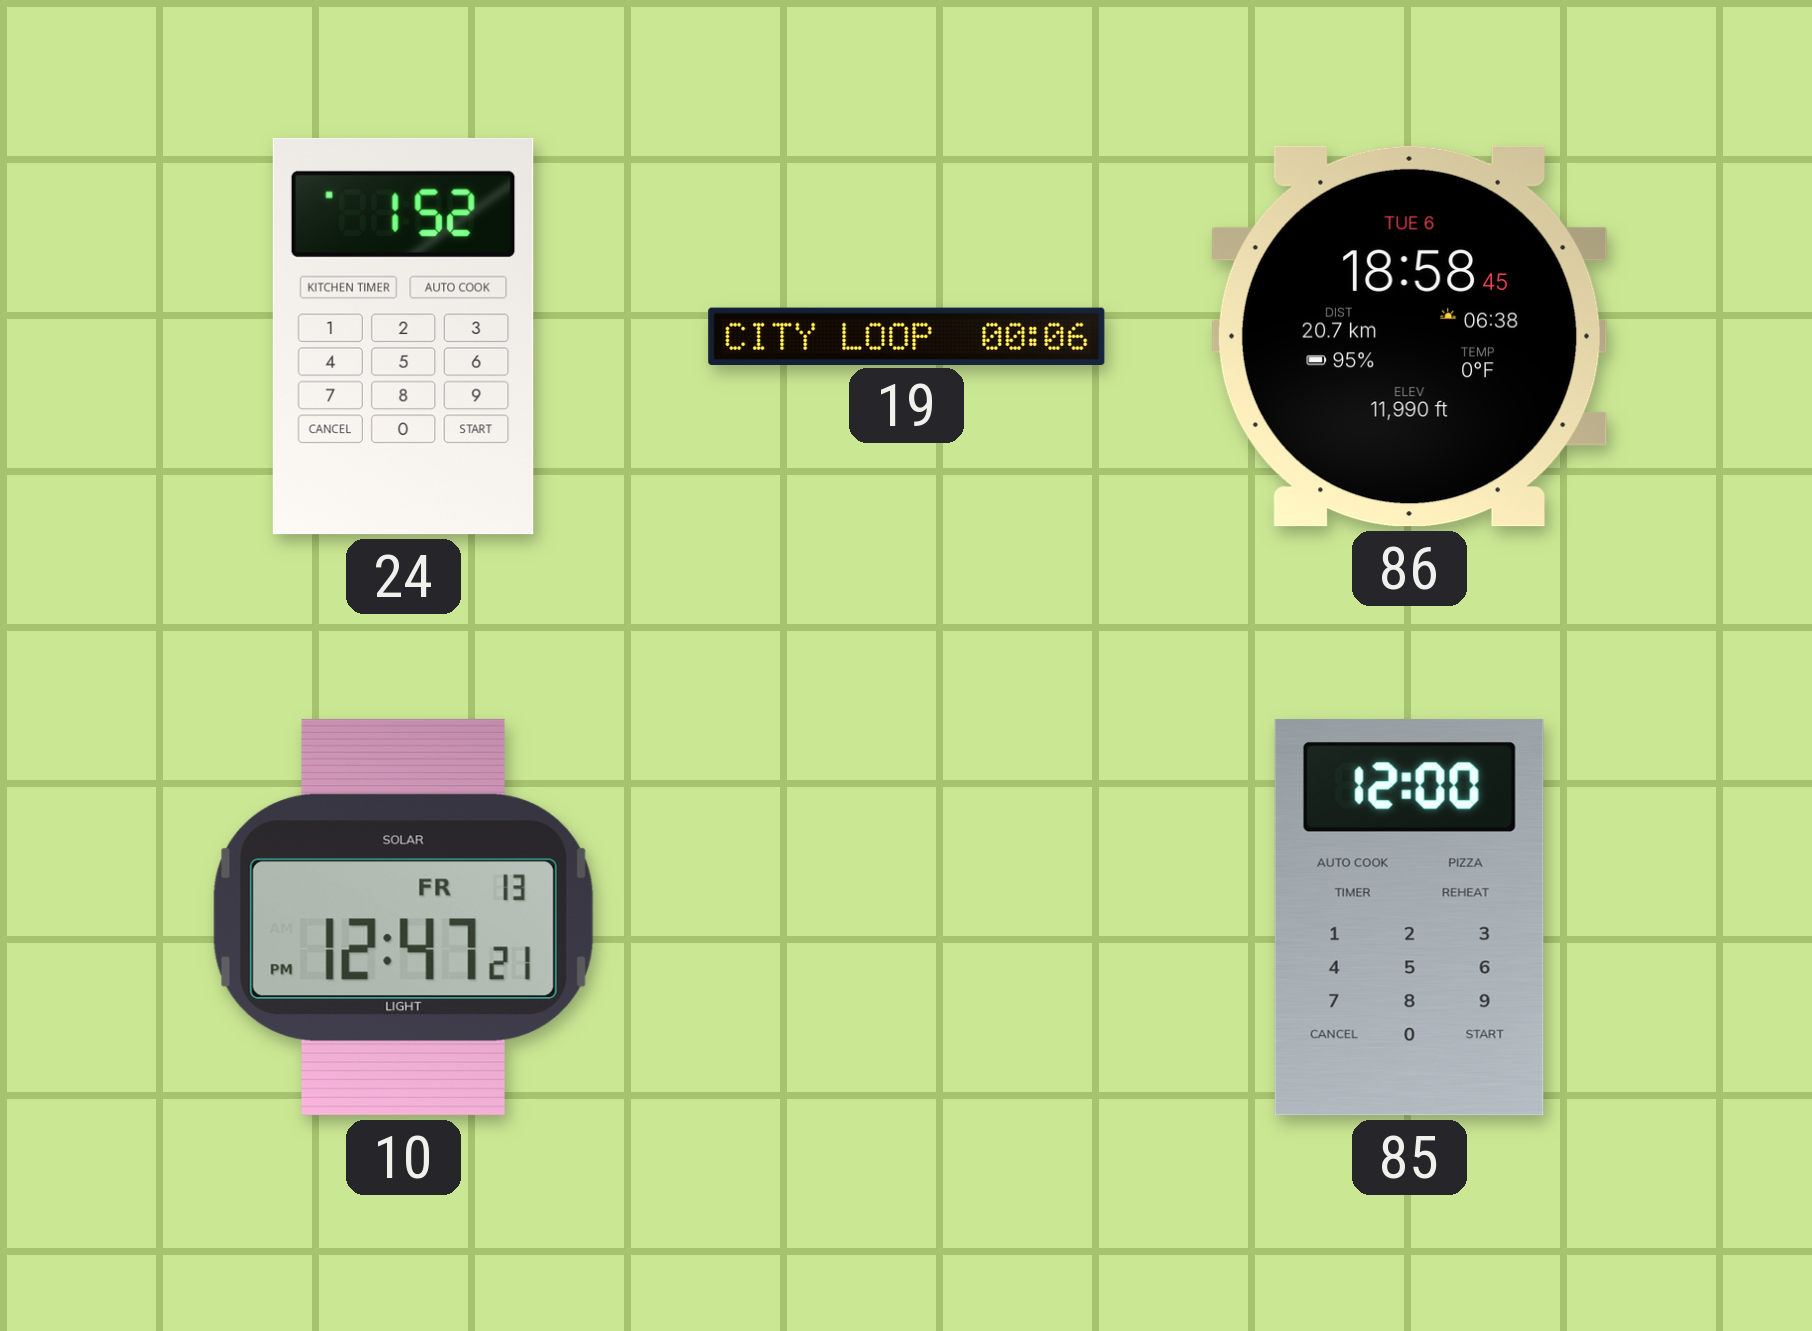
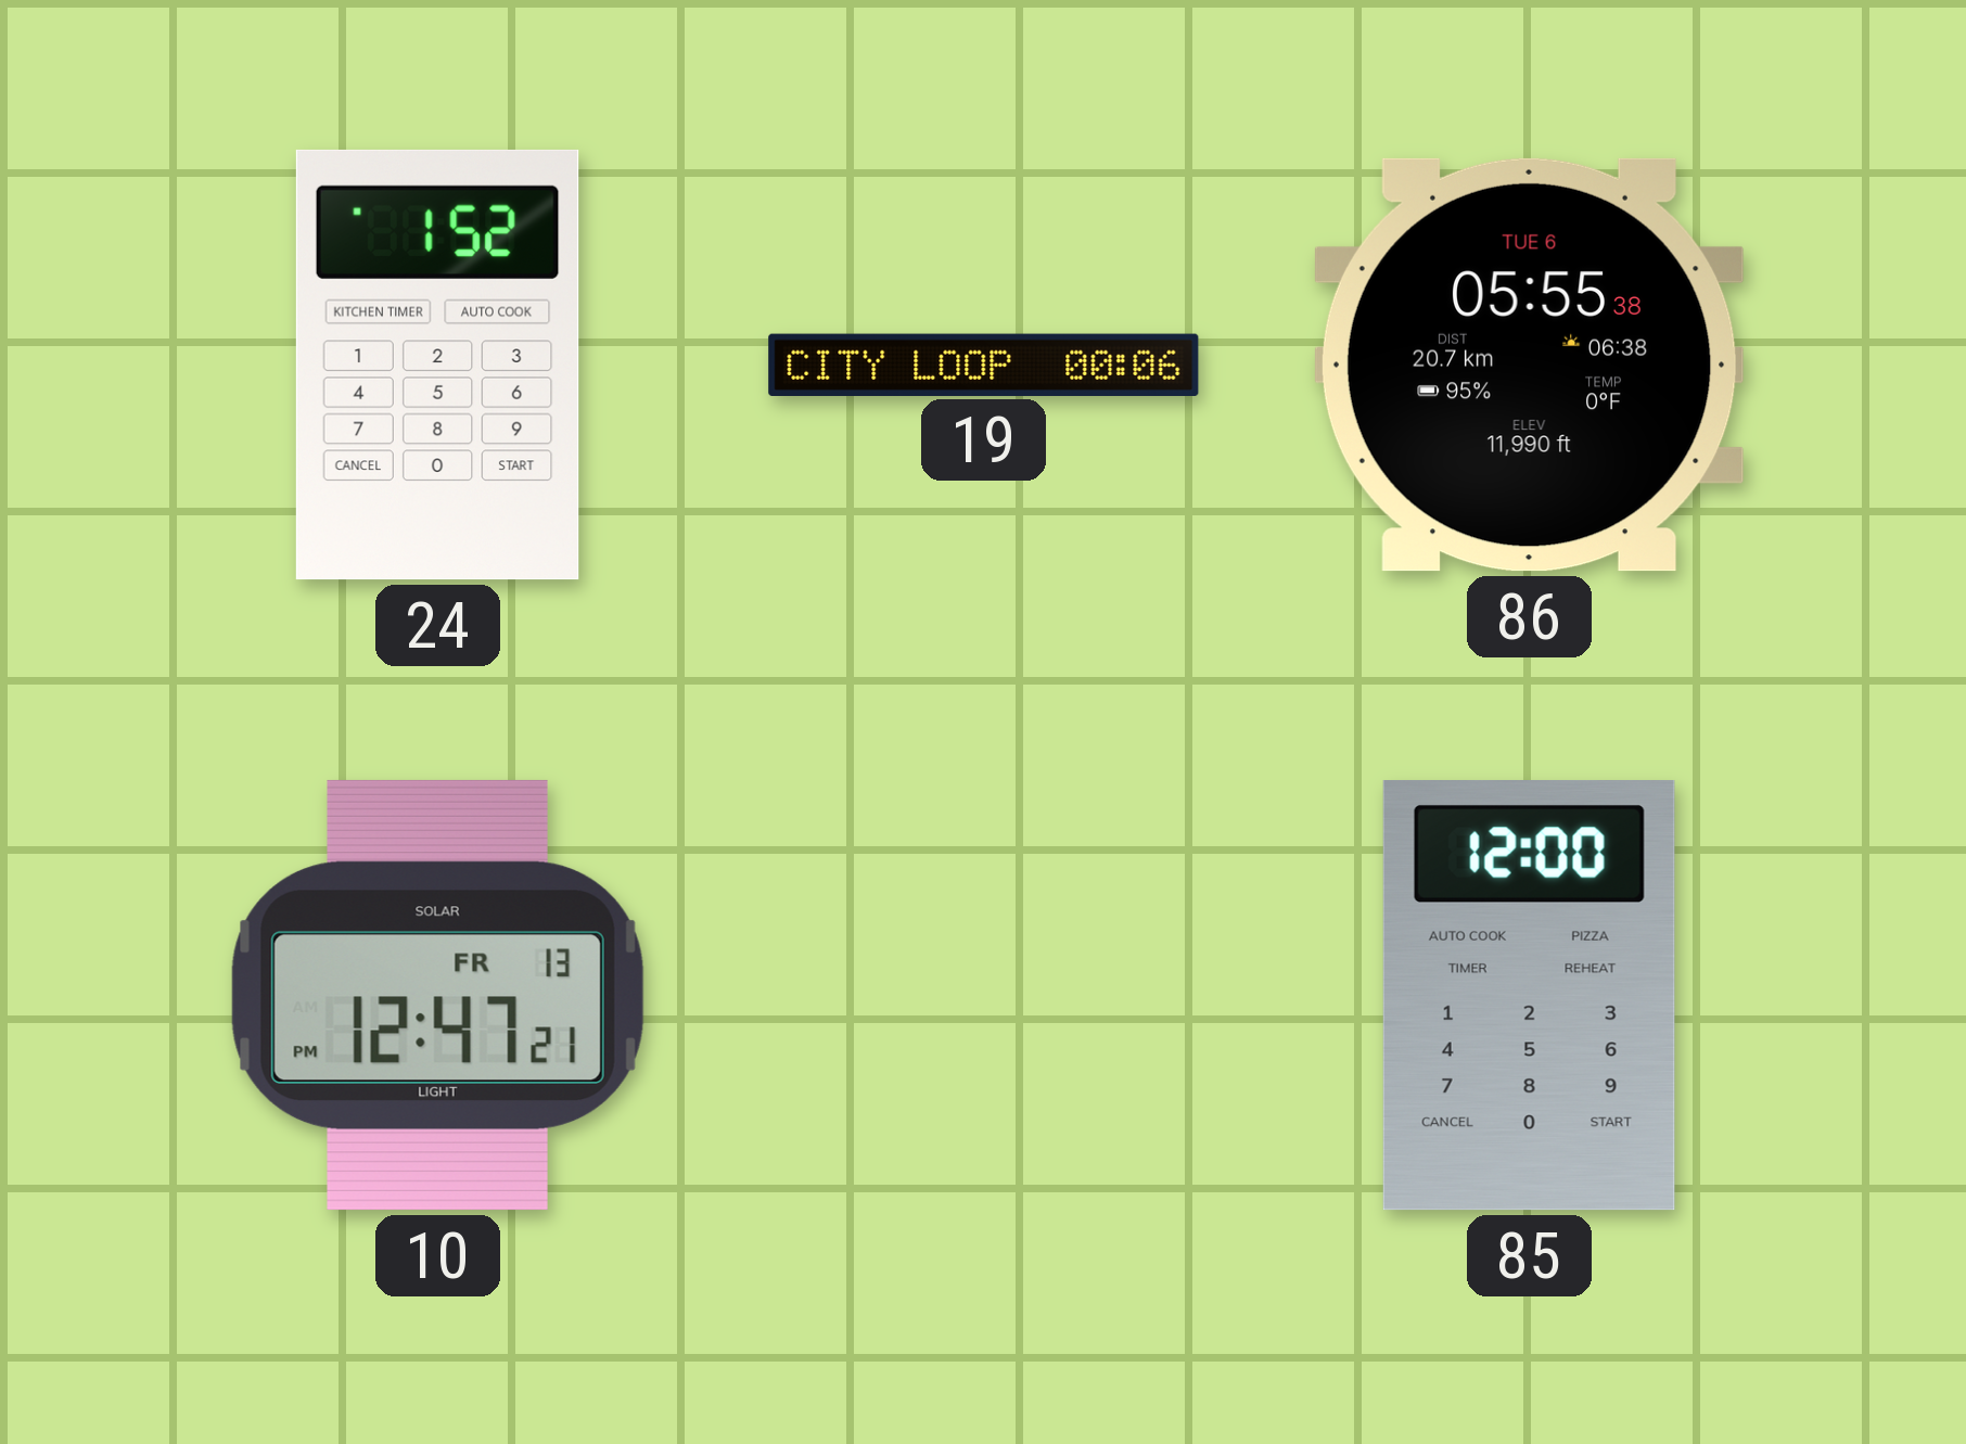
86: 18:58 -> 05:55 (1529, 365)
